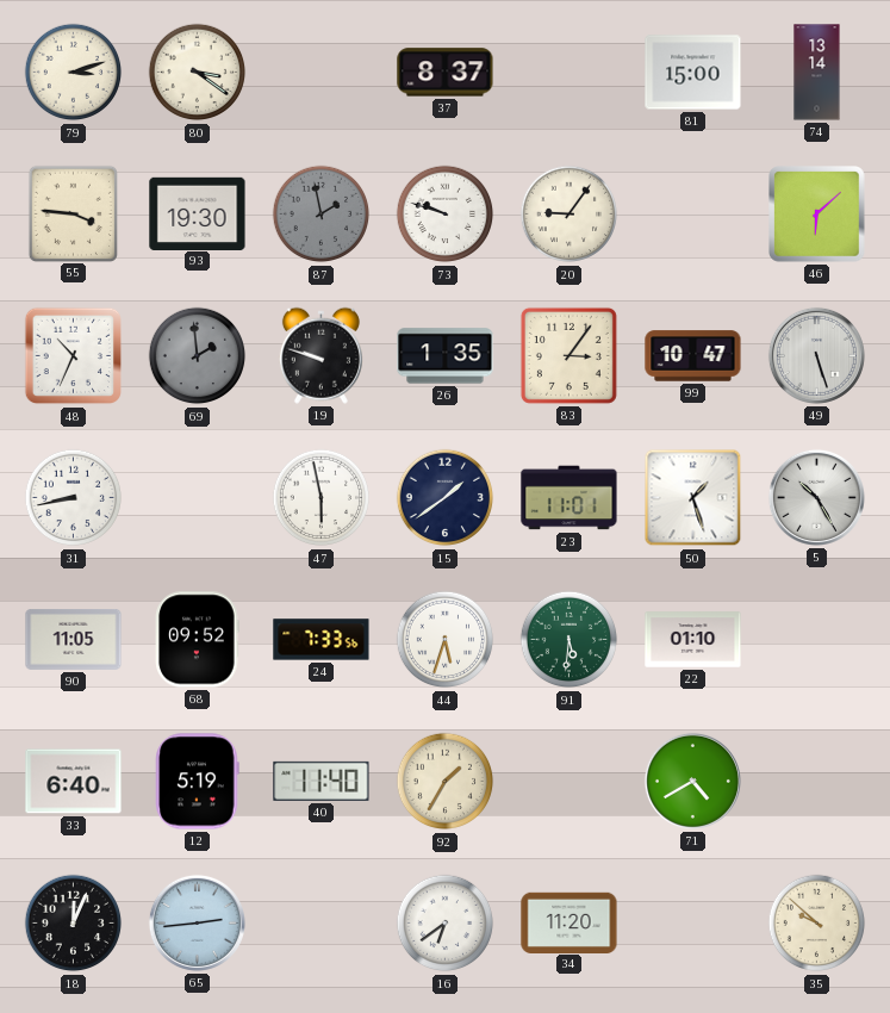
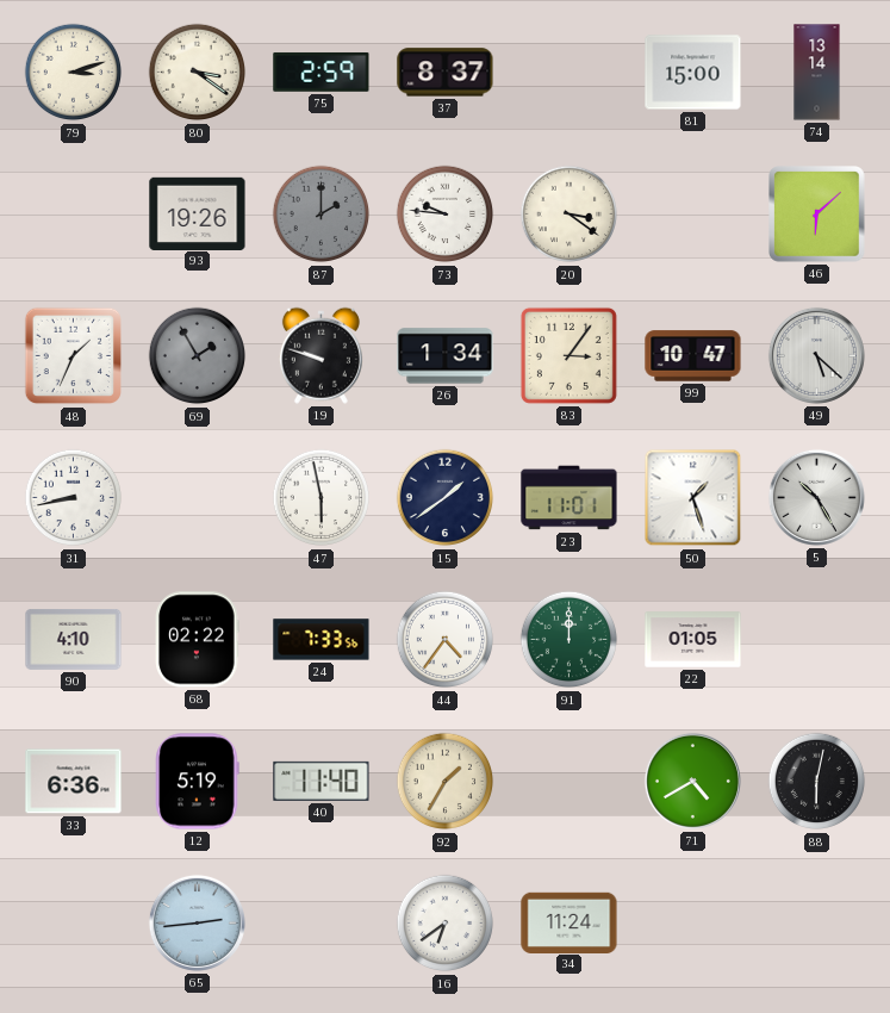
75: none -> 2:59 (322, 72)
55: 3:46 -> none (73, 213)
93: 19:30 -> 19:26 (198, 213)
87: 1:58 -> 2:00 (322, 215)
73: 9:48 -> 9:46 (446, 215)
20: 9:06 -> 3:21 (570, 215)
48: 10:34 -> 1:34 (74, 356)
69: 1:59 -> 1:55 (198, 356)
26: 1:35 -> 1:34 (446, 356)
49: 5:27 -> 5:22 (816, 355)
90: 11:05 -> 4:10 (74, 640)
68: 09:52 -> 02:22 (198, 640)
44: 5:33 -> 4:36 (446, 640)
91: 5:31 -> 12:00 (570, 640)
22: 01:10 -> 01:05 (693, 640)
33: 6:40 -> 6:36 (74, 782)
88: none -> 6:02 (817, 782)
18: 12:04 -> none (74, 924)
34: 11:20 -> 11:24 (570, 922)
35: 9:52 -> none (817, 924)
